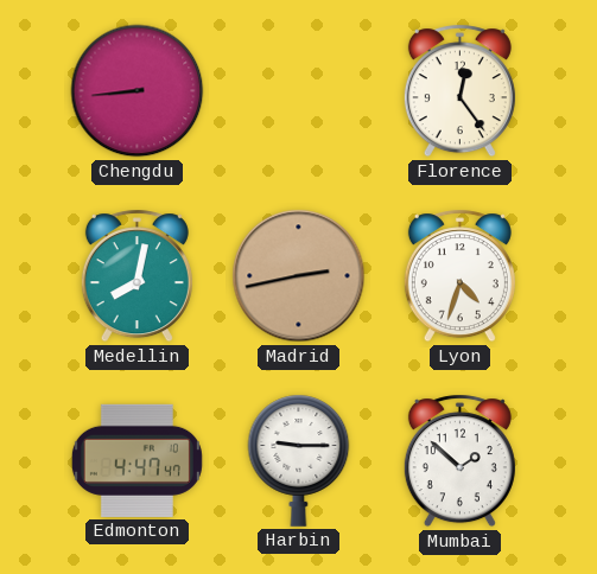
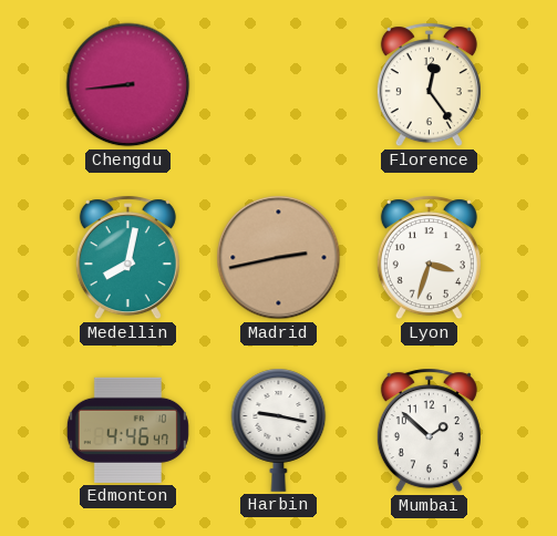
Lyon: 4:33 -> 3:33 (429, 258)
Edmonton: 4:47 -> 4:46 (127, 430)
Harbin: 9:15 -> 9:17 (279, 430)
